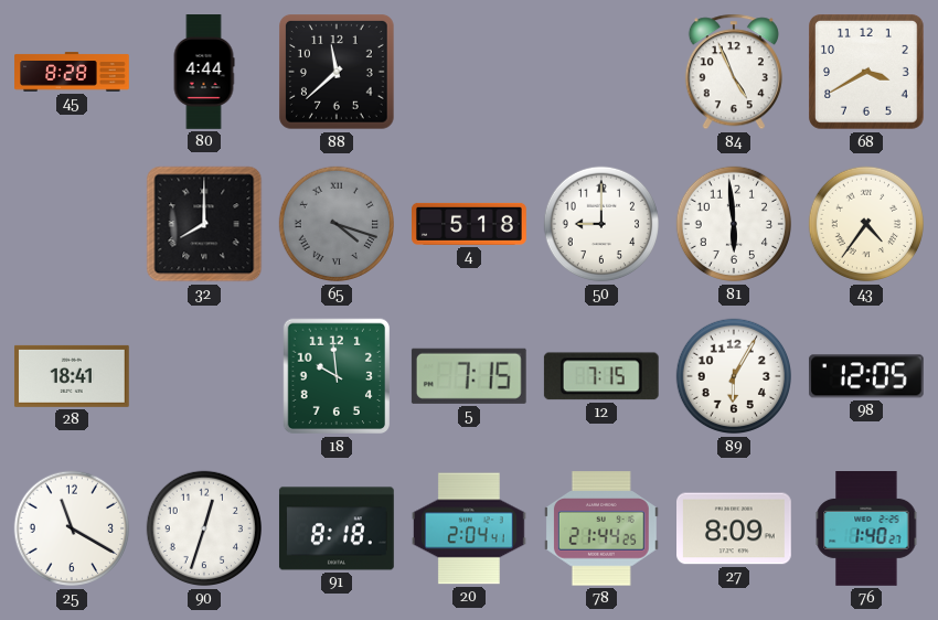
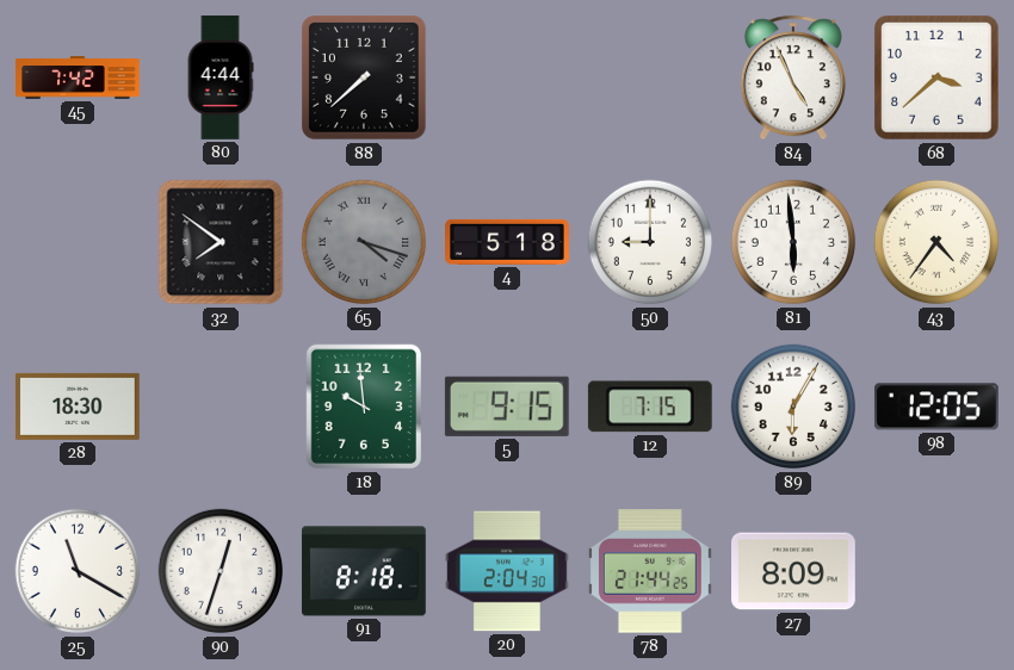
45: 8:28 -> 7:42 (78, 77)
88: 11:38 -> 7:38 (365, 79)
68: 3:40 -> 3:38 (938, 79)
32: 8:00 -> 7:51 (221, 242)
28: 18:41 -> 18:30 (78, 407)
5: 7:15 -> 9:15 (507, 407)
20: 2:04:41 -> 2:04:30 (508, 571)
76: 1:40 -> none (866, 530)
